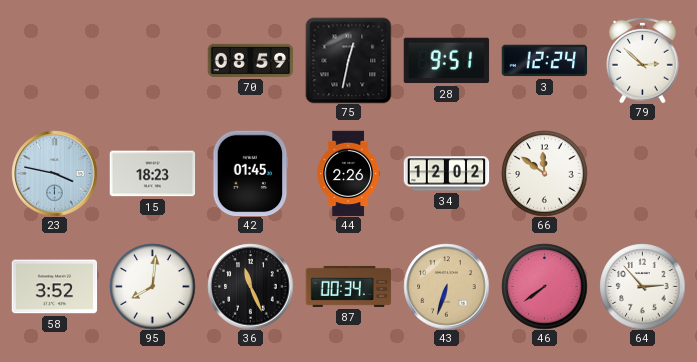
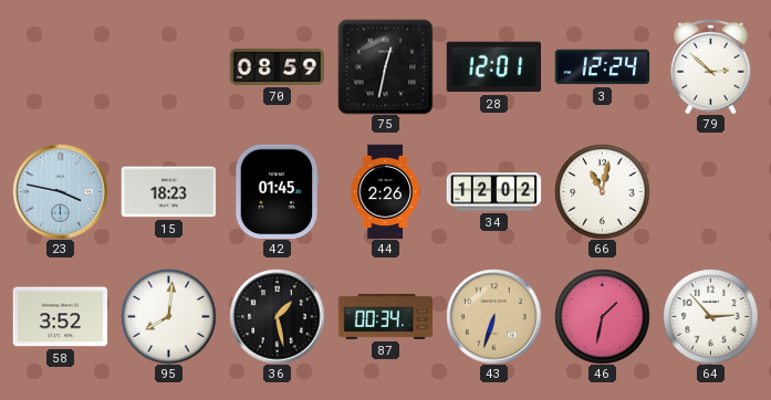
28: 9:51 -> 12:01 (493, 67)
66: 11:51 -> 11:02 (602, 191)
36: 11:26 -> 1:28 (277, 316)
46: 7:39 -> 1:32 (602, 316)
